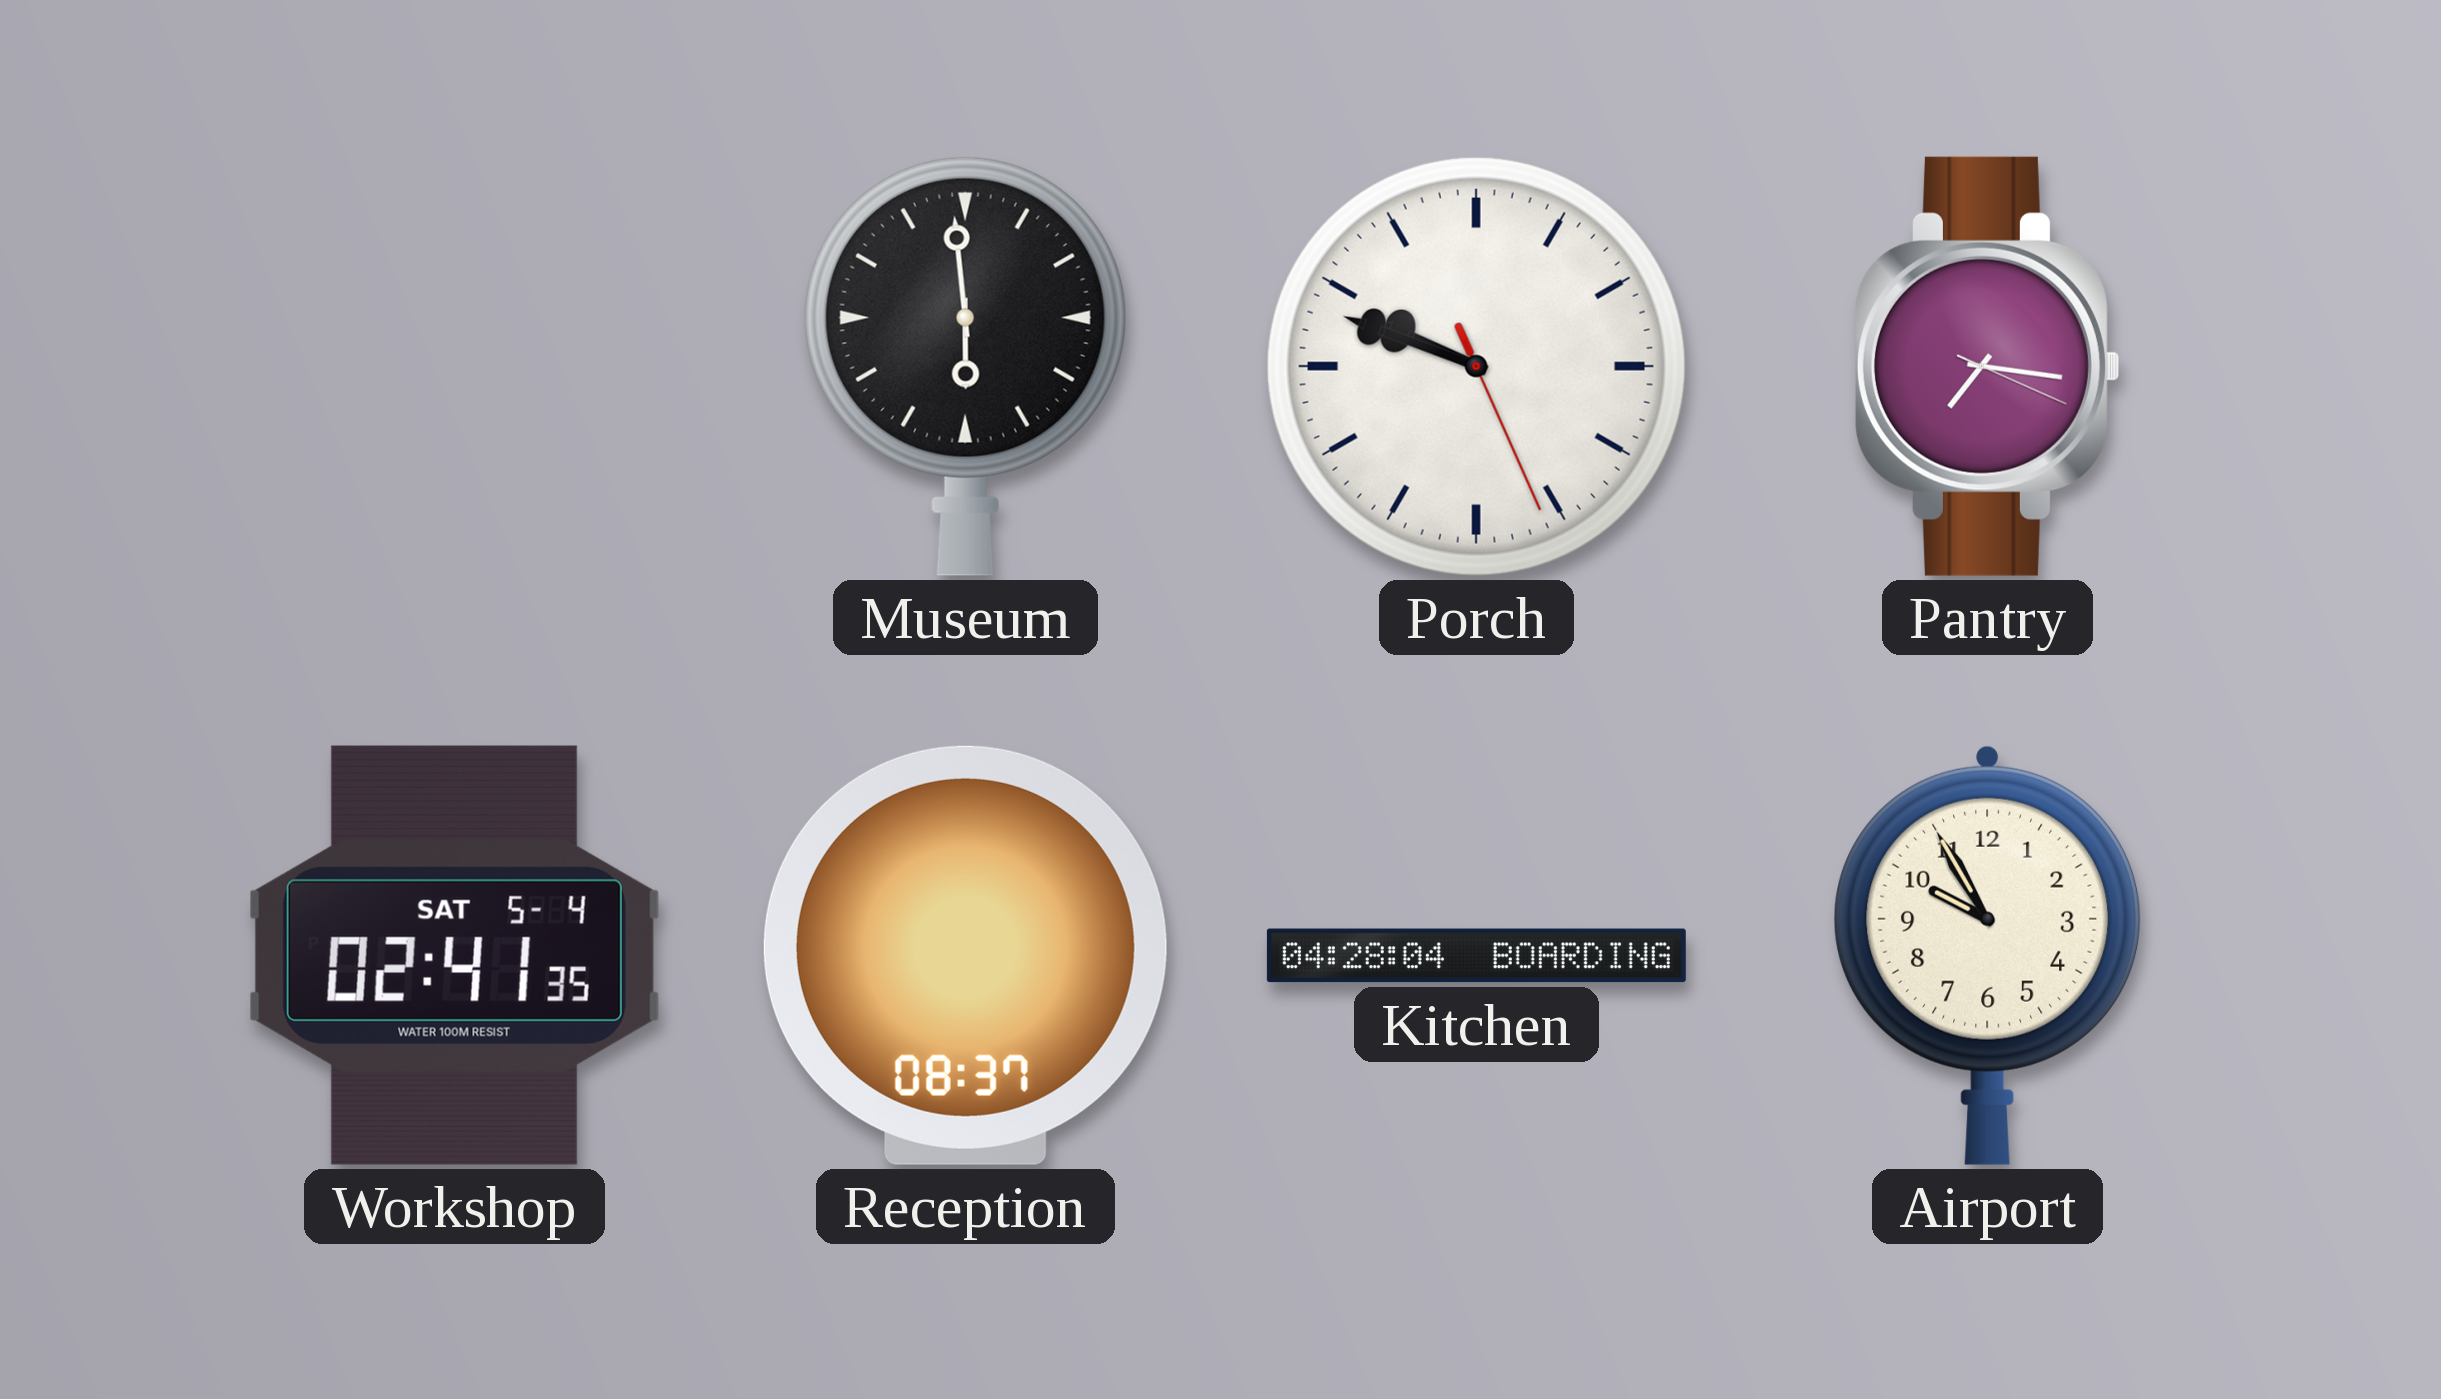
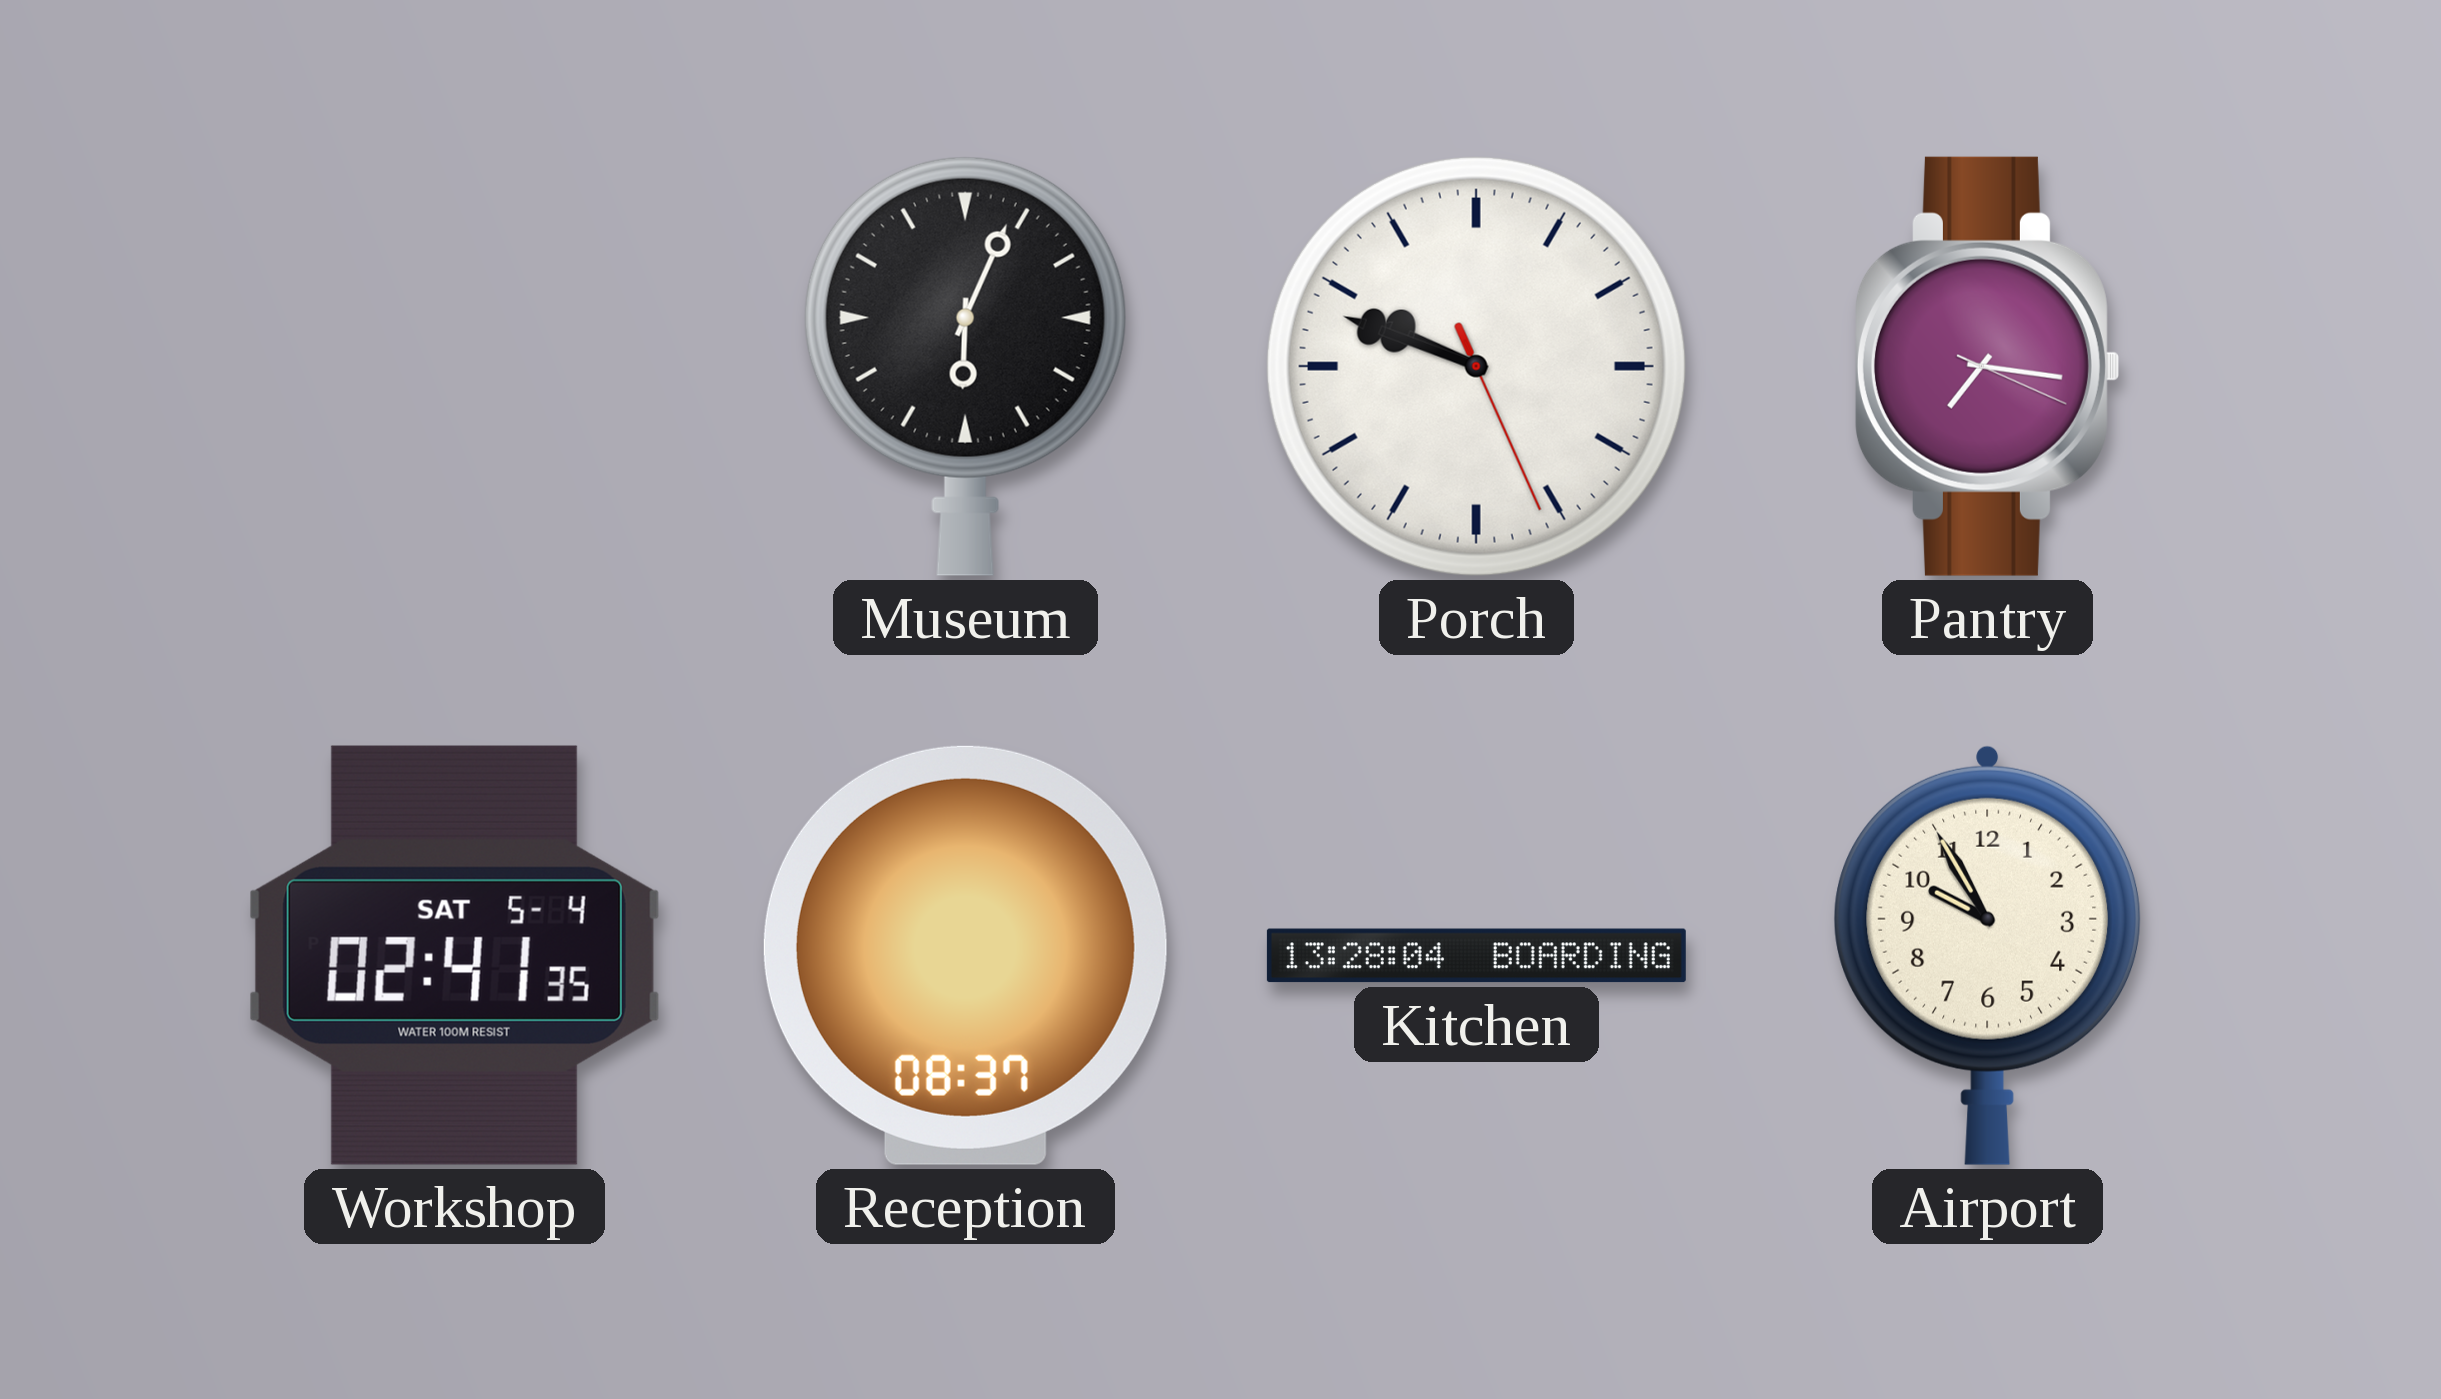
Museum: 5:59 -> 6:04 (965, 366)
Kitchen: 04:28 -> 13:28 (1476, 956)
